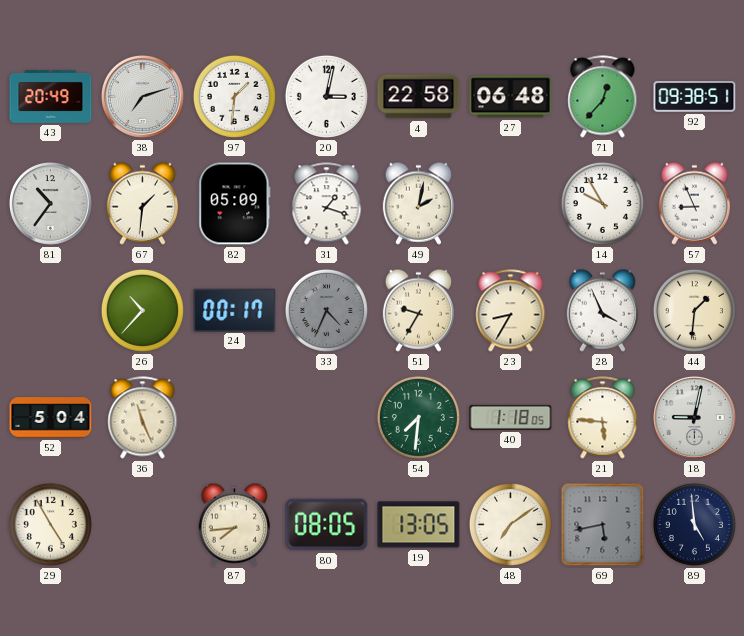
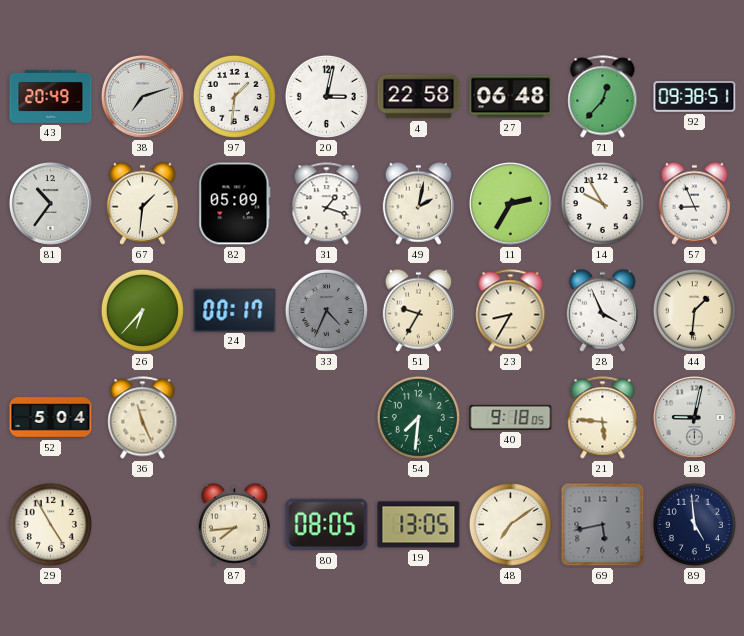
11: none -> 2:35 (511, 204)
26: 10:37 -> 6:37 (142, 310)
40: 1:18 -> 9:18 (511, 417)
